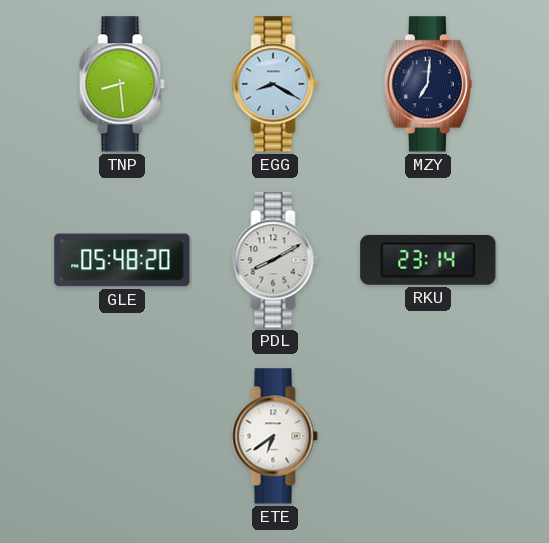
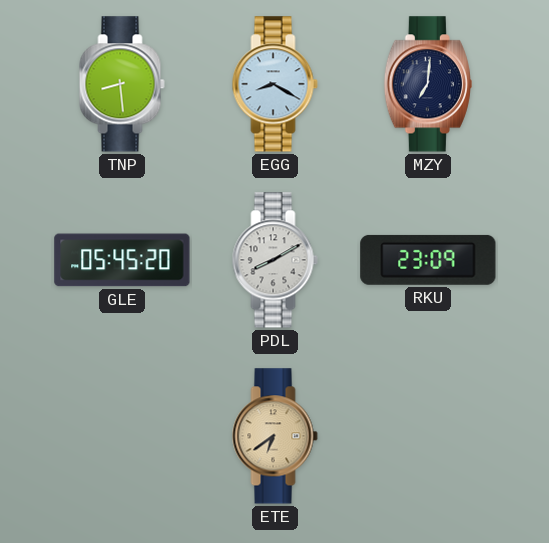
GLE: 05:48 -> 05:45 (122, 260)
RKU: 23:14 -> 23:09 (428, 260)
ETE dial: white -> champagne (275, 436)
